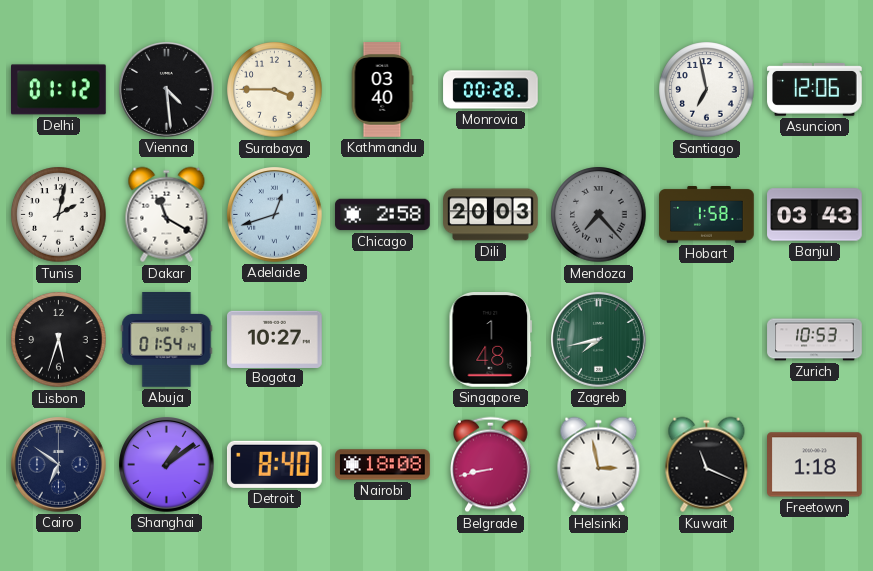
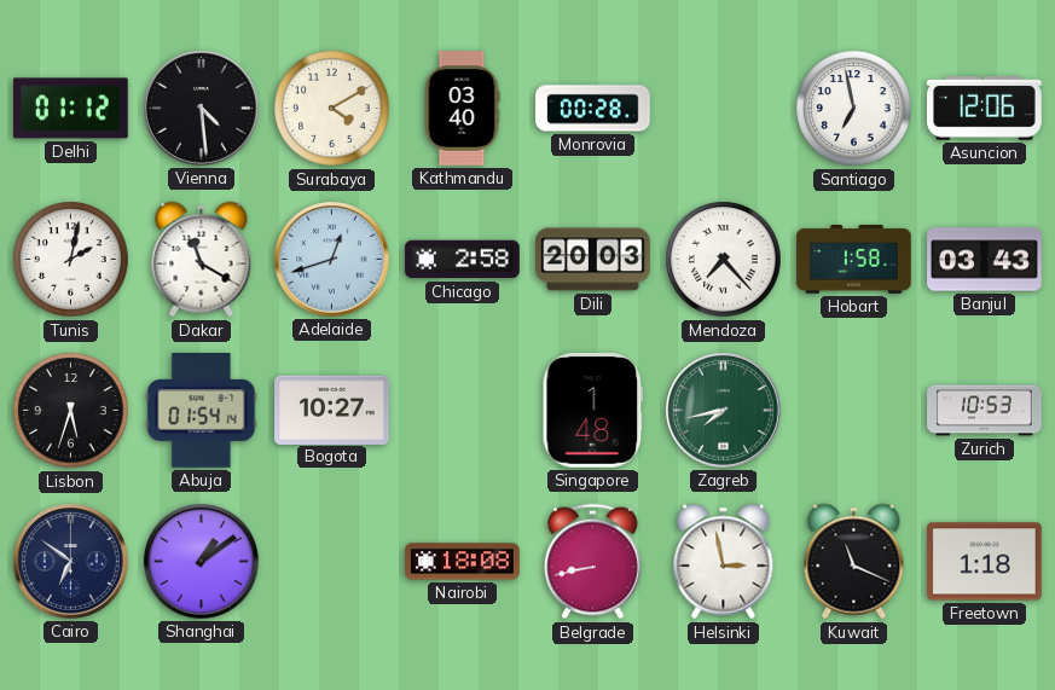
Surabaya: 3:45 -> 4:10 (332, 109)
Mendoza dial: grey -> white (724, 260)
Detroit: 8:40 -> none (274, 464)
